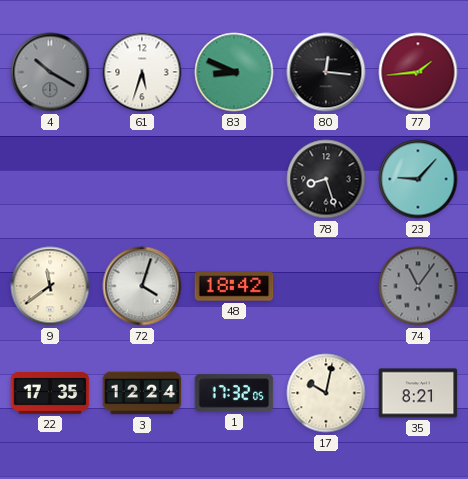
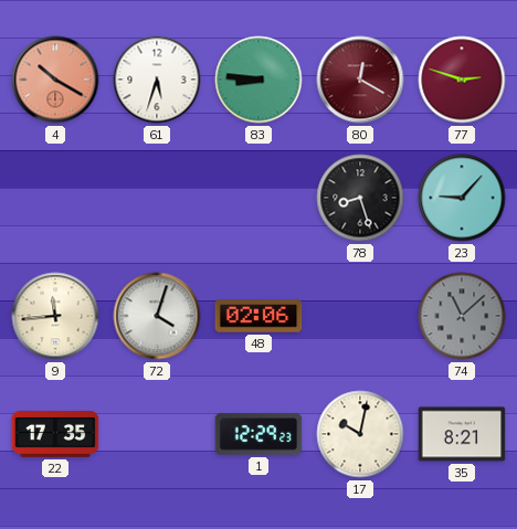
4 dial: grey -> salmon (55, 80)
83: 8:49 -> 8:46 (258, 80)
80: 12:16 -> 12:20 (360, 80)
80 dial: black -> burgundy (360, 80)
77: 1:44 -> 2:48 (462, 80)
9: 11:39 -> 11:44 (55, 316)
48: 18:42 -> 02:06 (258, 316)
74: 11:06 -> 11:08 (462, 316)
3: 12:24 -> none (142, 393)
1: 17:32 -> 12:29 (258, 434)
